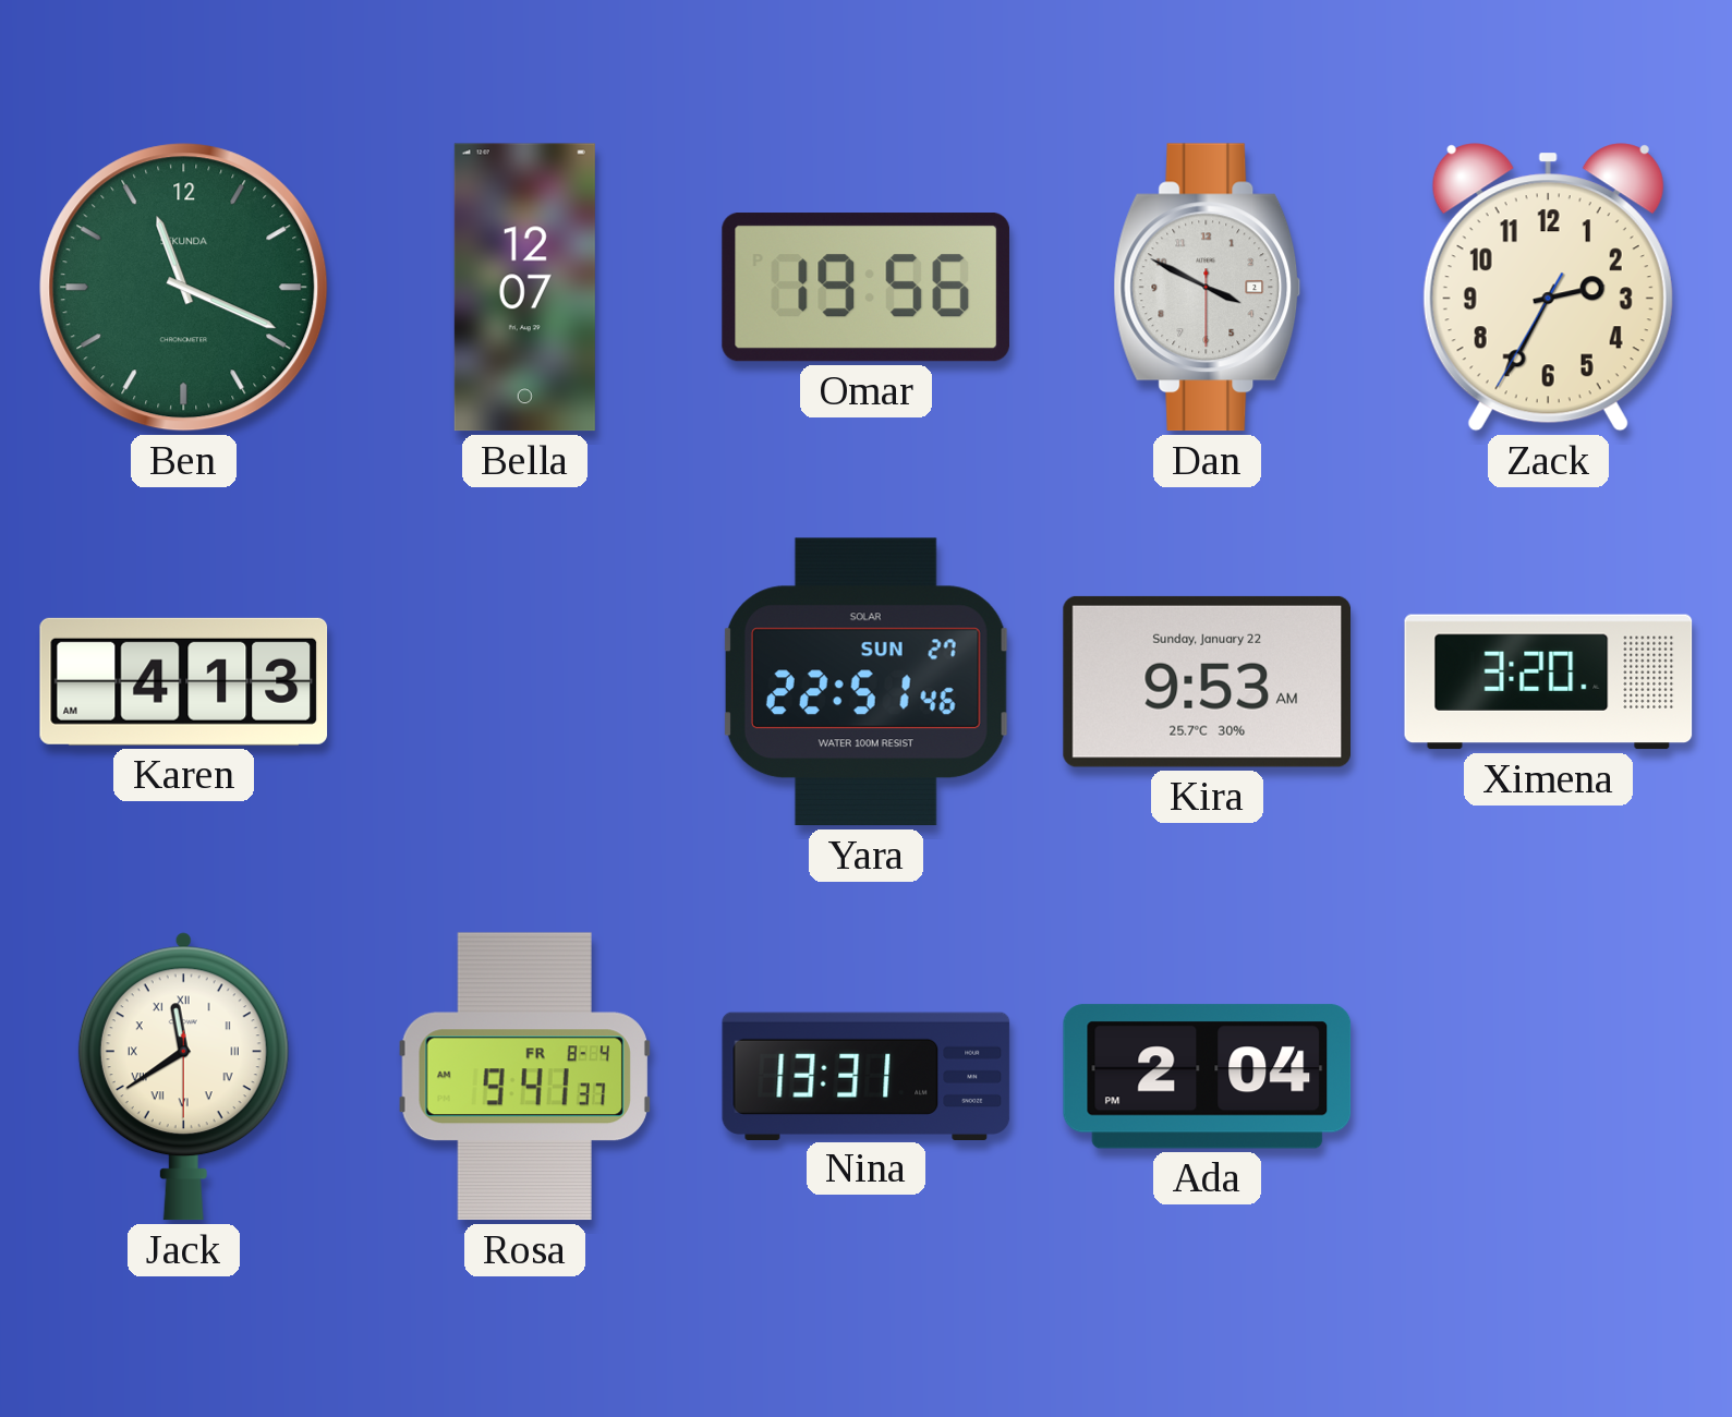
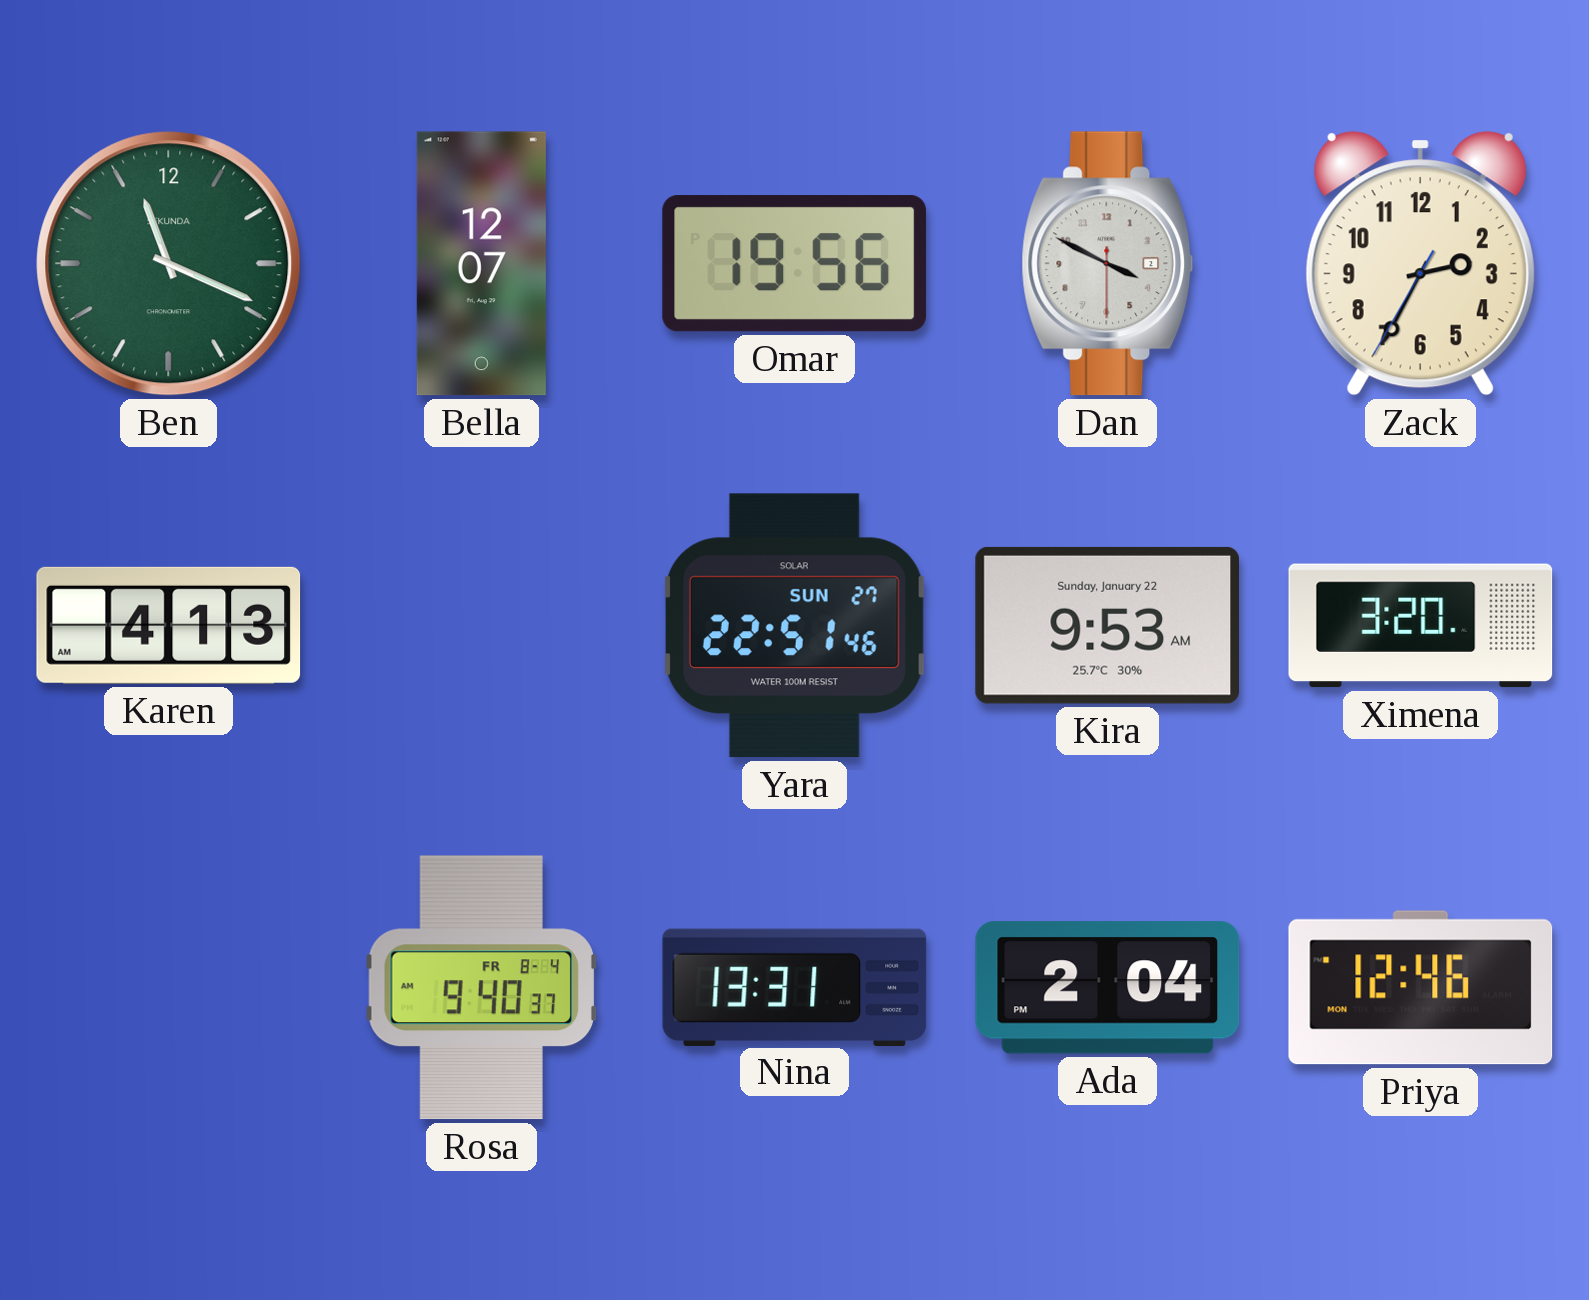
Jack: 11:39 -> none (183, 1077)
Rosa: 9:41 -> 9:40 (481, 988)
Priya: none -> 12:46 (1421, 988)
